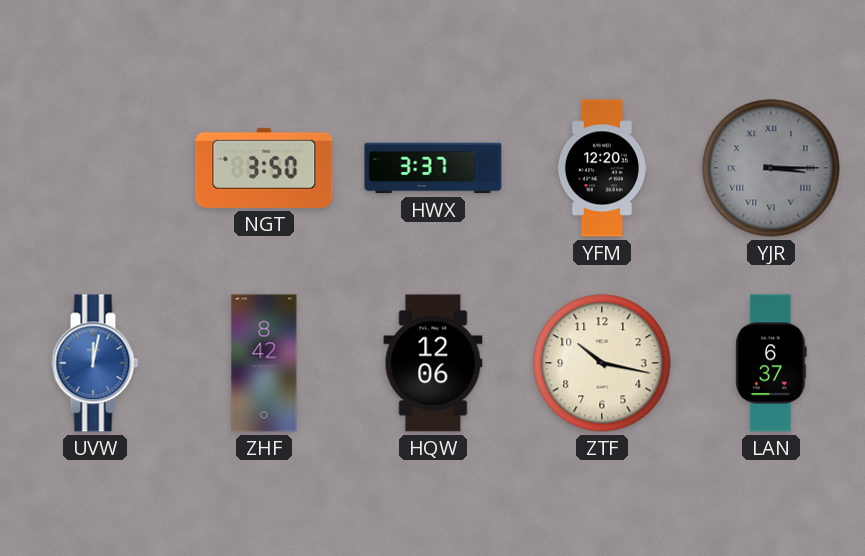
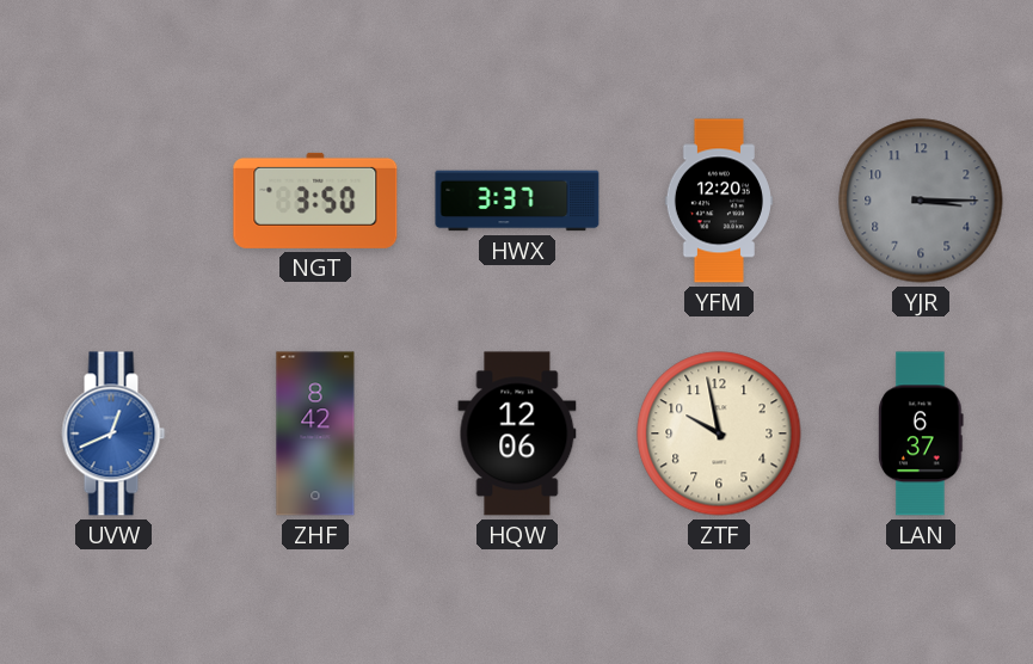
YJR numerals: Roman -> Arabic (921, 201)
UVW: 12:02 -> 12:41 (113, 434)
ZTF: 10:17 -> 9:58 (719, 434)
